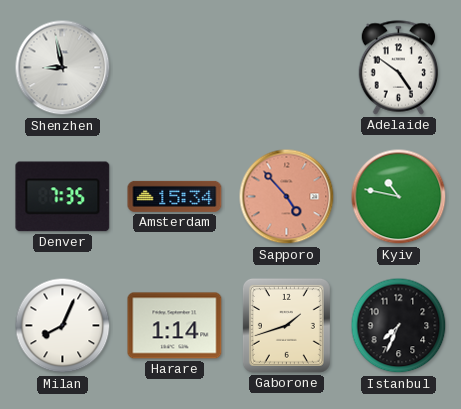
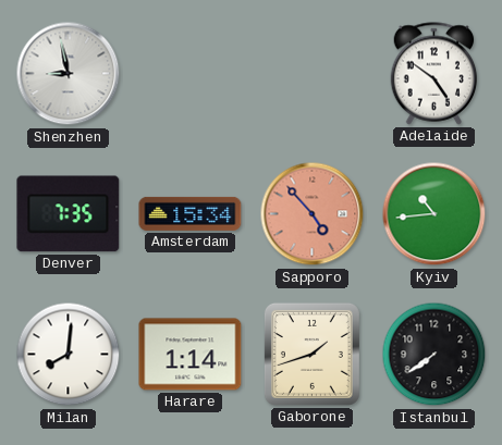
Kyiv: 10:47 -> 10:44 (434, 214)
Milan: 8:04 -> 8:01 (69, 355)
Istanbul: 7:34 -> 7:39 (434, 355)
